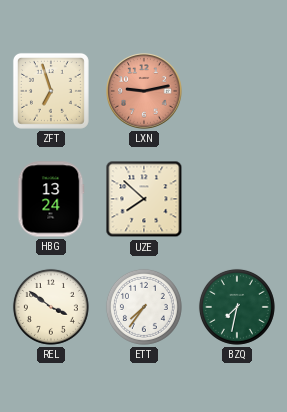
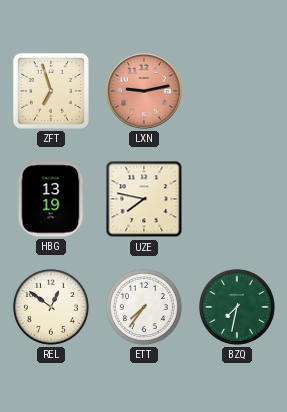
HBG: 13:24 -> 13:19 (51, 199)
UZE: 7:52 -> 7:47 (144, 199)
REL: 3:51 -> 12:51 (51, 307)
